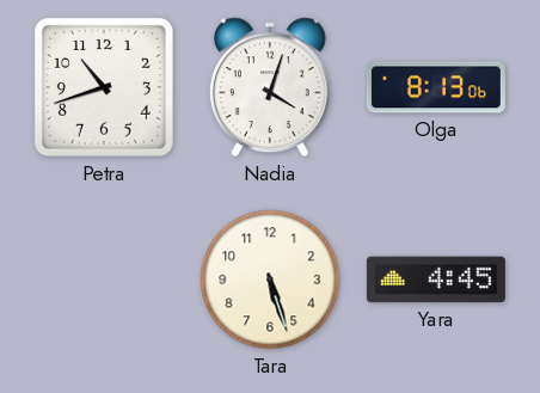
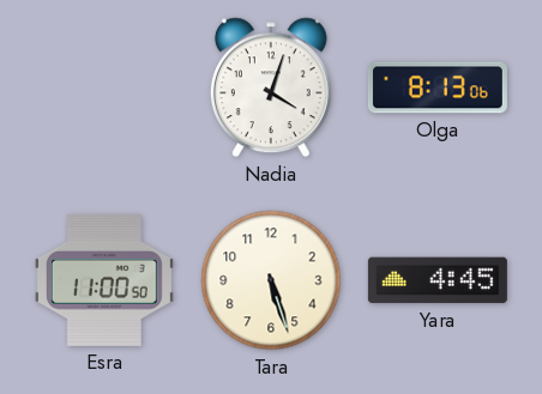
Petra: 10:42 -> none (104, 87)
Esra: none -> 11:00 (104, 280)
